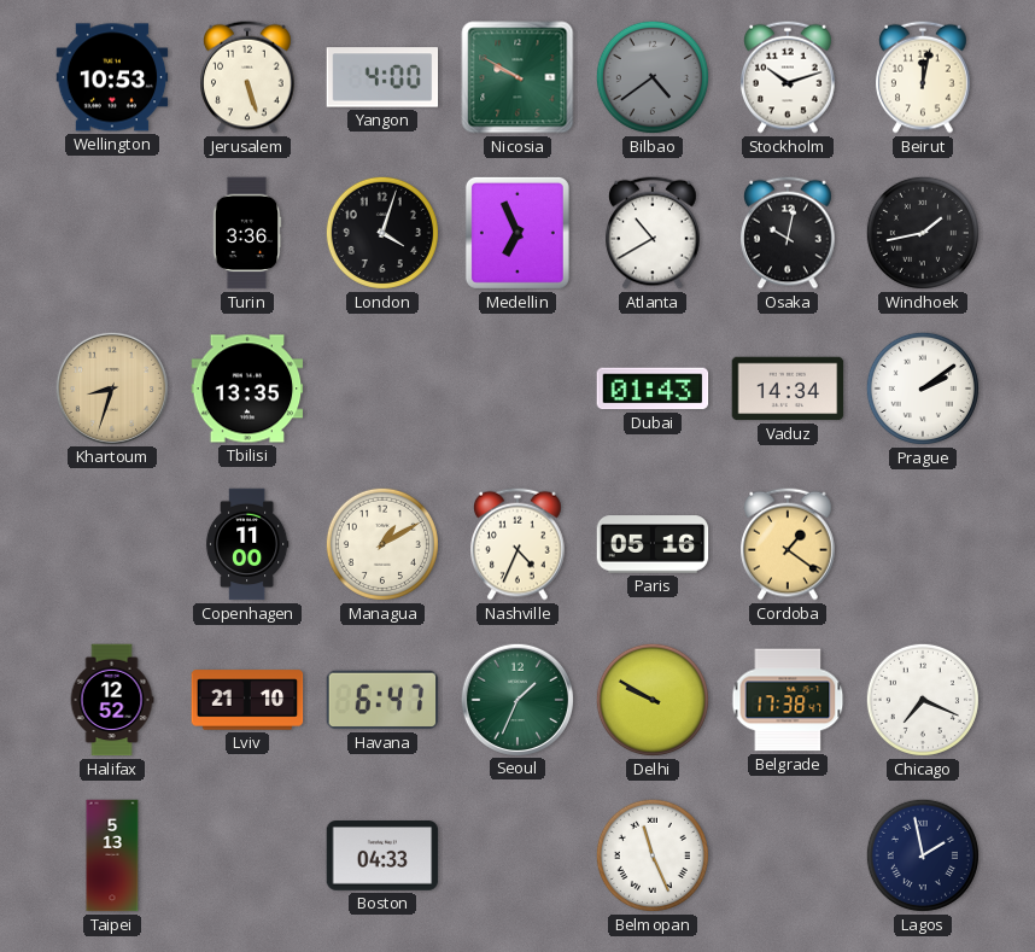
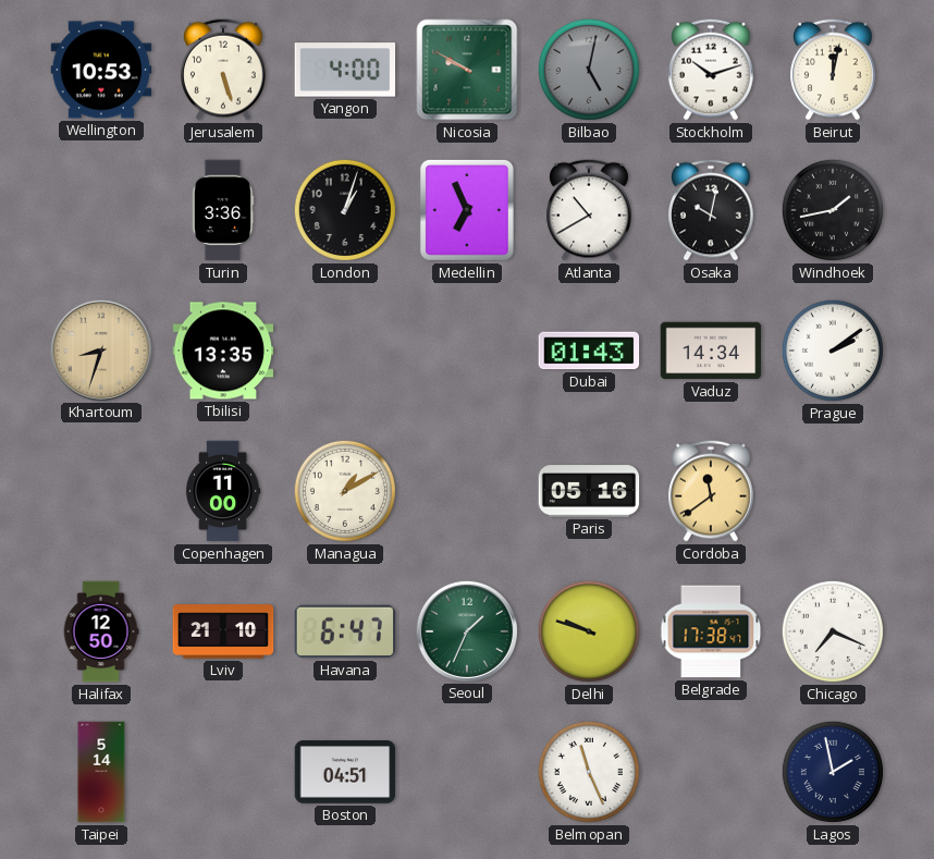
Bilbao: 4:39 -> 5:02 (589, 70)
London: 4:03 -> 1:03 (345, 210)
Nashville: 4:34 -> none (519, 544)
Cordoba: 1:21 -> 11:39 (712, 491)
Halifax: 12:52 -> 12:50 (101, 631)
Delhi: 9:50 -> 9:48 (589, 631)
Taipei: 5:13 -> 5:14 (101, 772)
Boston: 04:33 -> 04:51 (345, 773)
